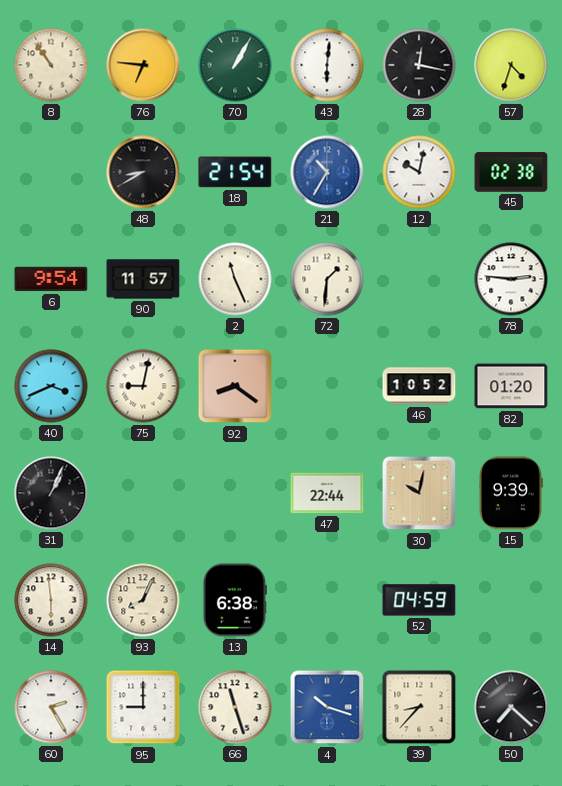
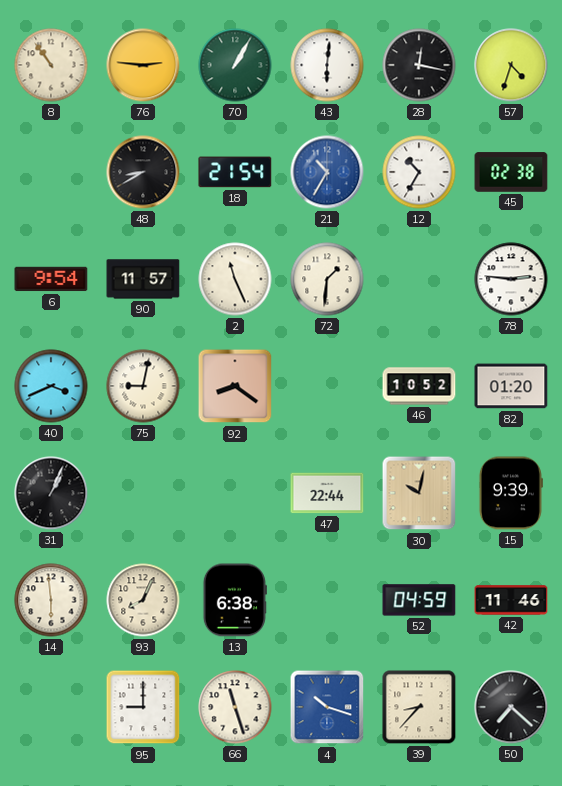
76: 6:46 -> 2:46 (143, 65)
12: 10:02 -> 10:35 (419, 172)
42: none -> 11:46 (511, 600)
60: 2:25 -> none (51, 707)
